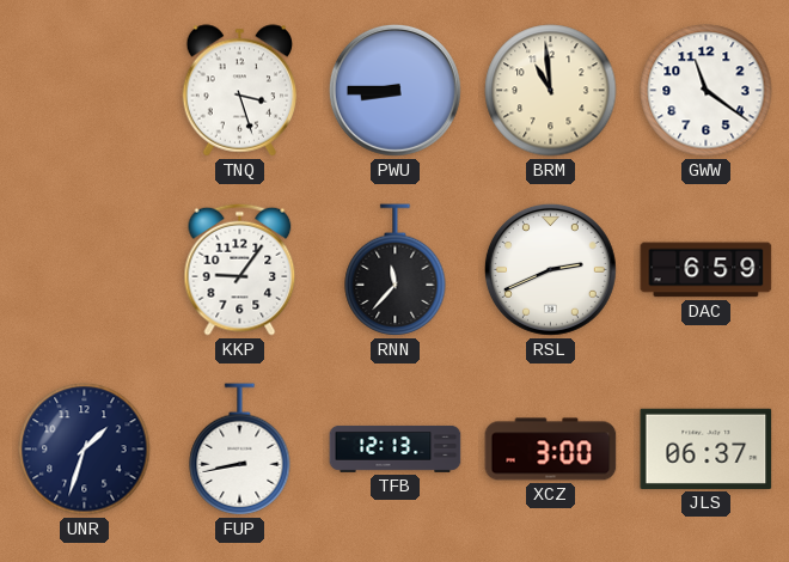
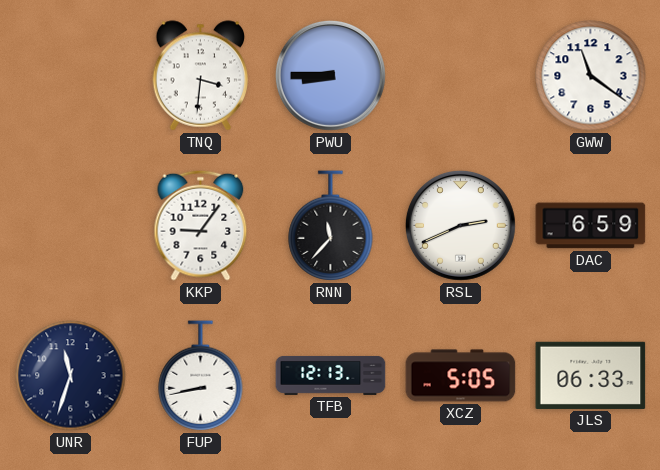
TNQ: 3:27 -> 3:31 (201, 76)
BRM: 10:59 -> none (551, 91)
UNR: 1:33 -> 11:33 (71, 376)
XCZ: 3:00 -> 5:05 (461, 376)
JLS: 06:37 -> 06:33 (591, 375)
